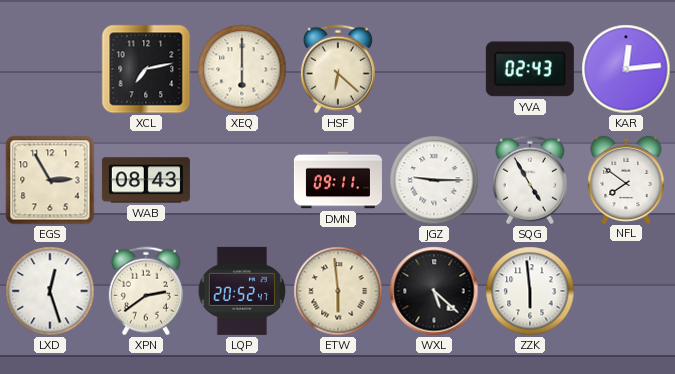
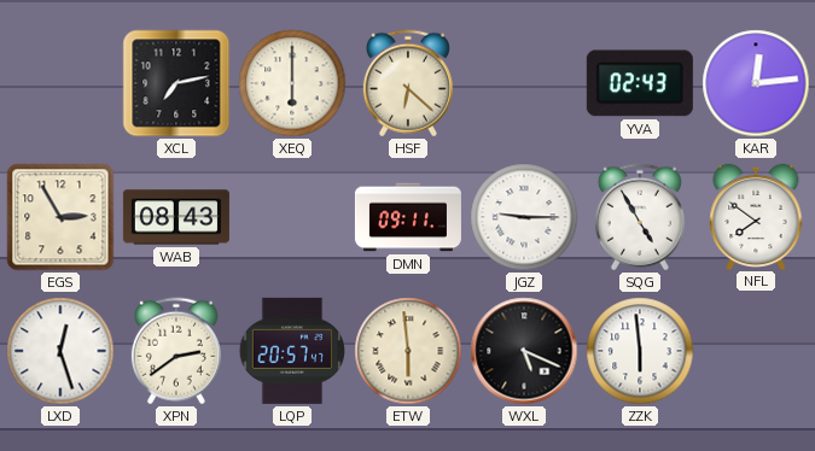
LQP: 20:52 -> 20:57 (291, 351)
WXL: 5:22 -> 5:19 (524, 351)
